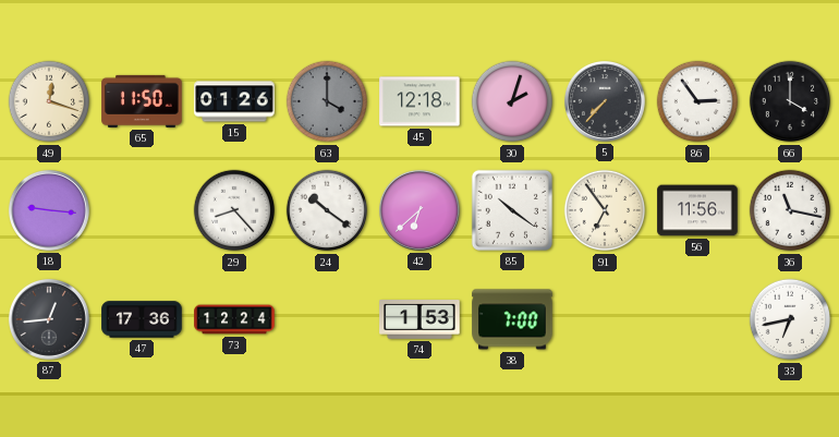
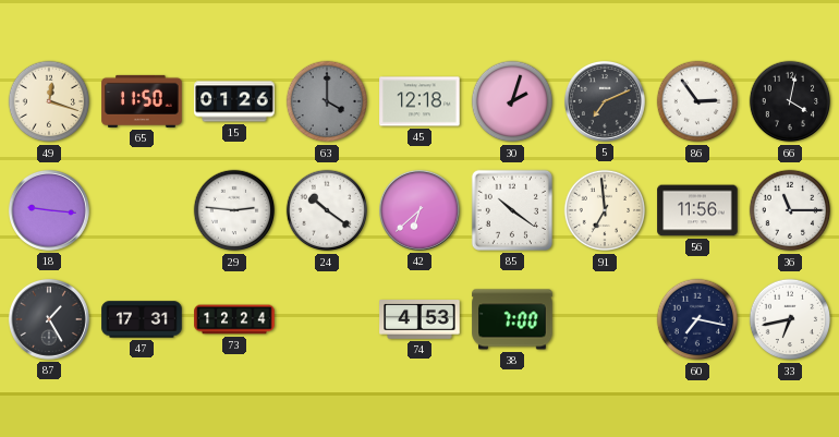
5: 7:37 -> 7:11 (605, 101)
66: 4:00 -> 4:02 (790, 101)
29: 8:23 -> 2:46 (234, 210)
91: 6:54 -> 6:59 (605, 210)
36: 11:17 -> 11:15 (790, 210)
87: 12:44 -> 1:25 (49, 319)
47: 17:36 -> 17:31 (142, 319)
74: 1:53 -> 4:53 (420, 320)
60: none -> 7:17 (697, 319)
